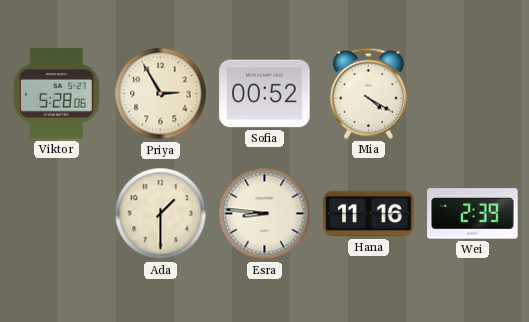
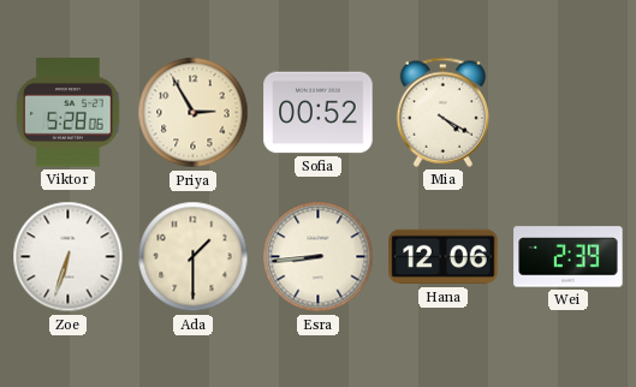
Zoe: none -> 6:33 (69, 257)
Esra: 8:46 -> 8:44 (319, 257)
Hana: 11:16 -> 12:06 (444, 257)
